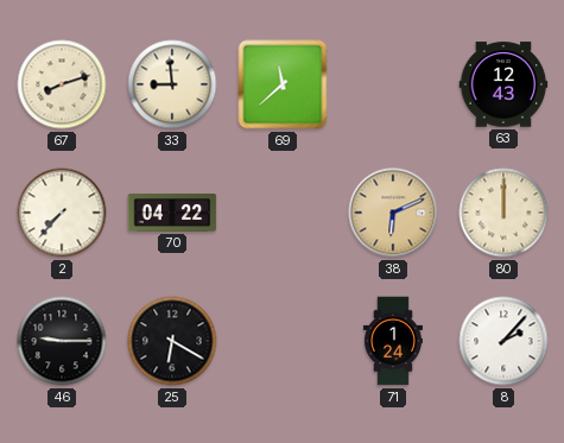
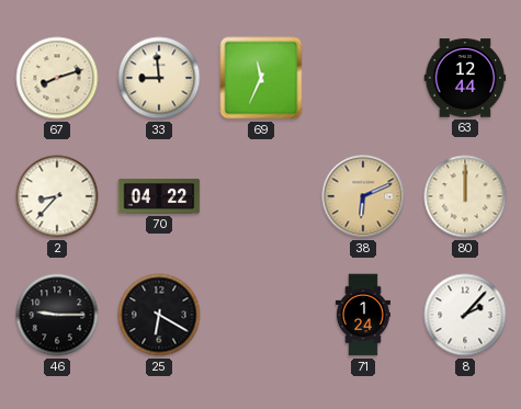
69: 11:38 -> 11:34 (261, 78)
63: 12:43 -> 12:44 (465, 78)
2: 7:37 -> 8:37 (57, 196)
